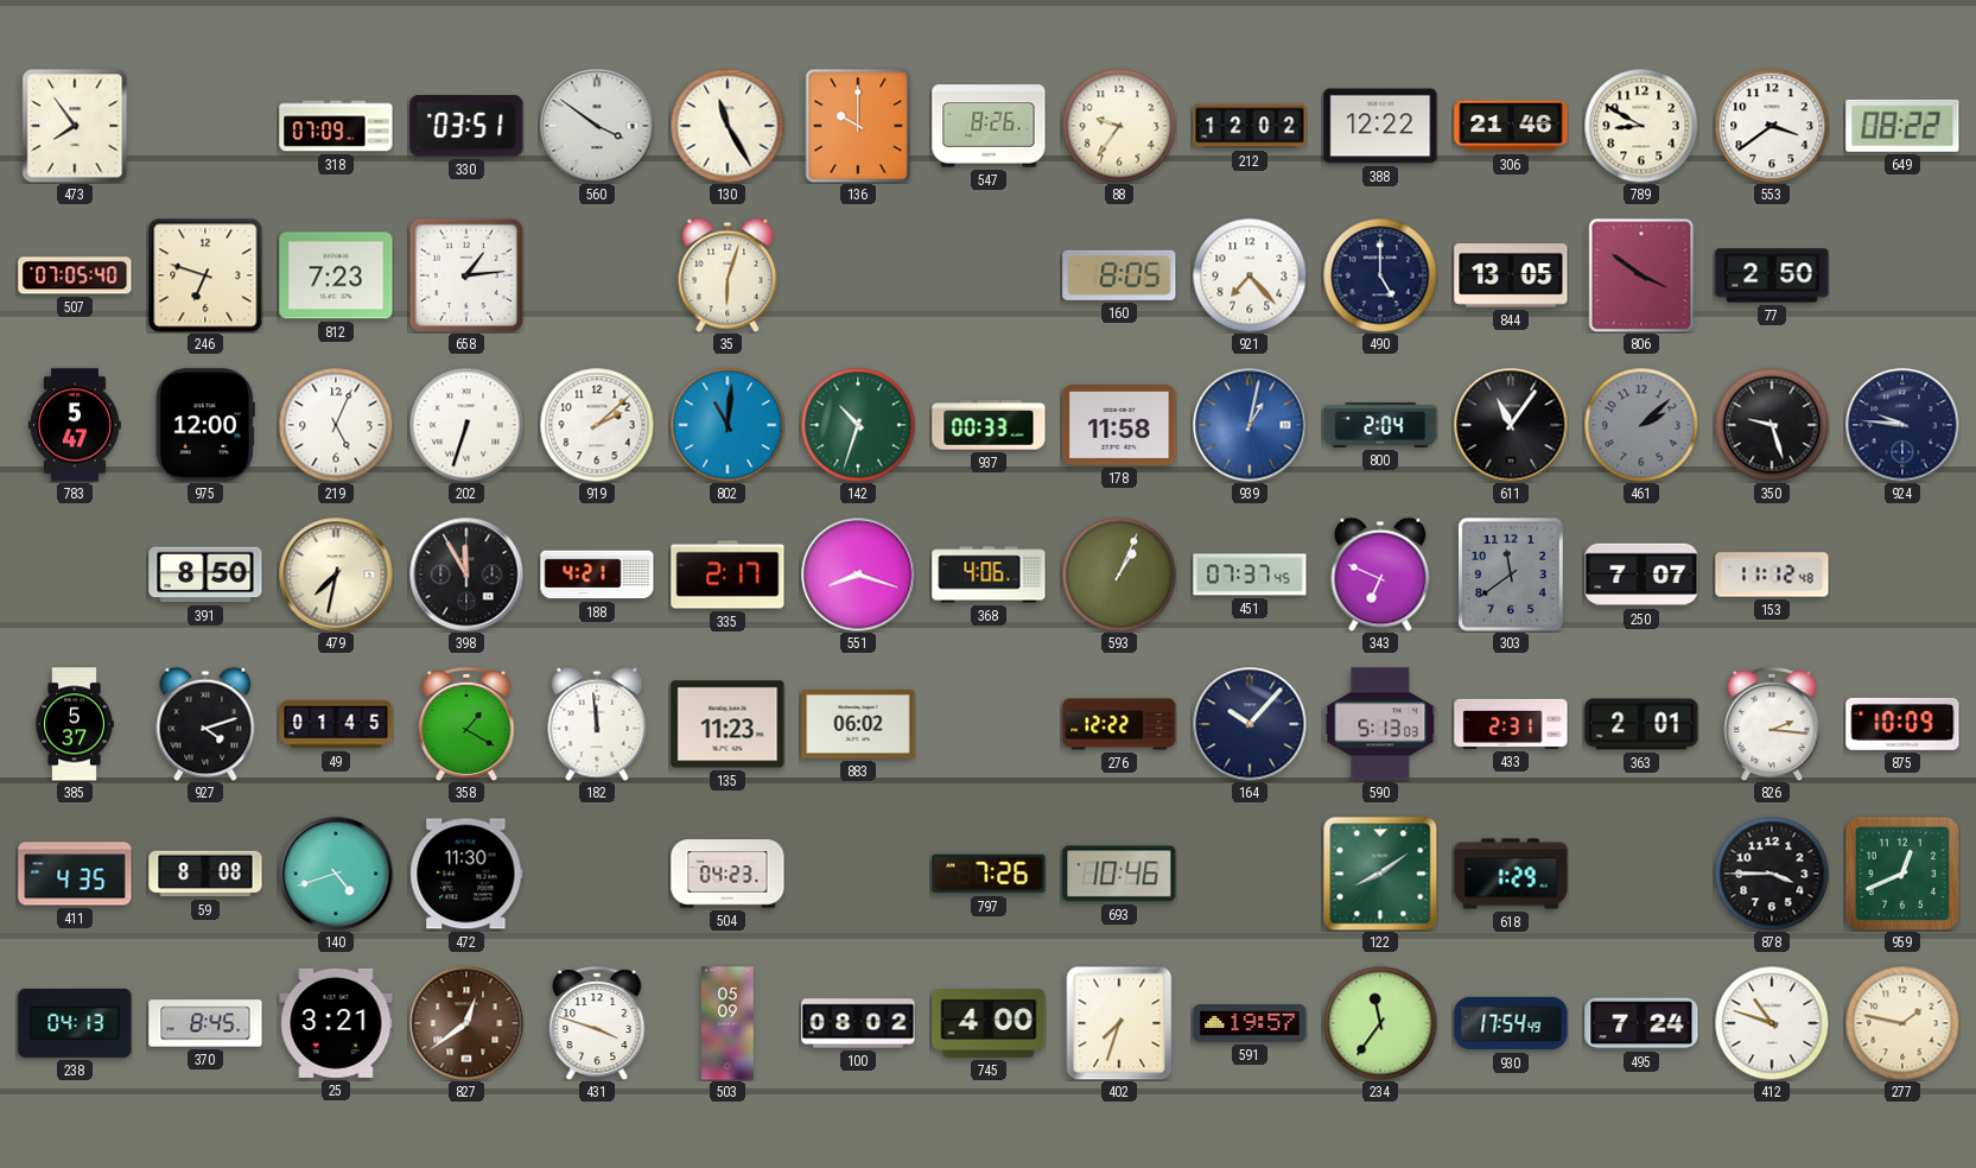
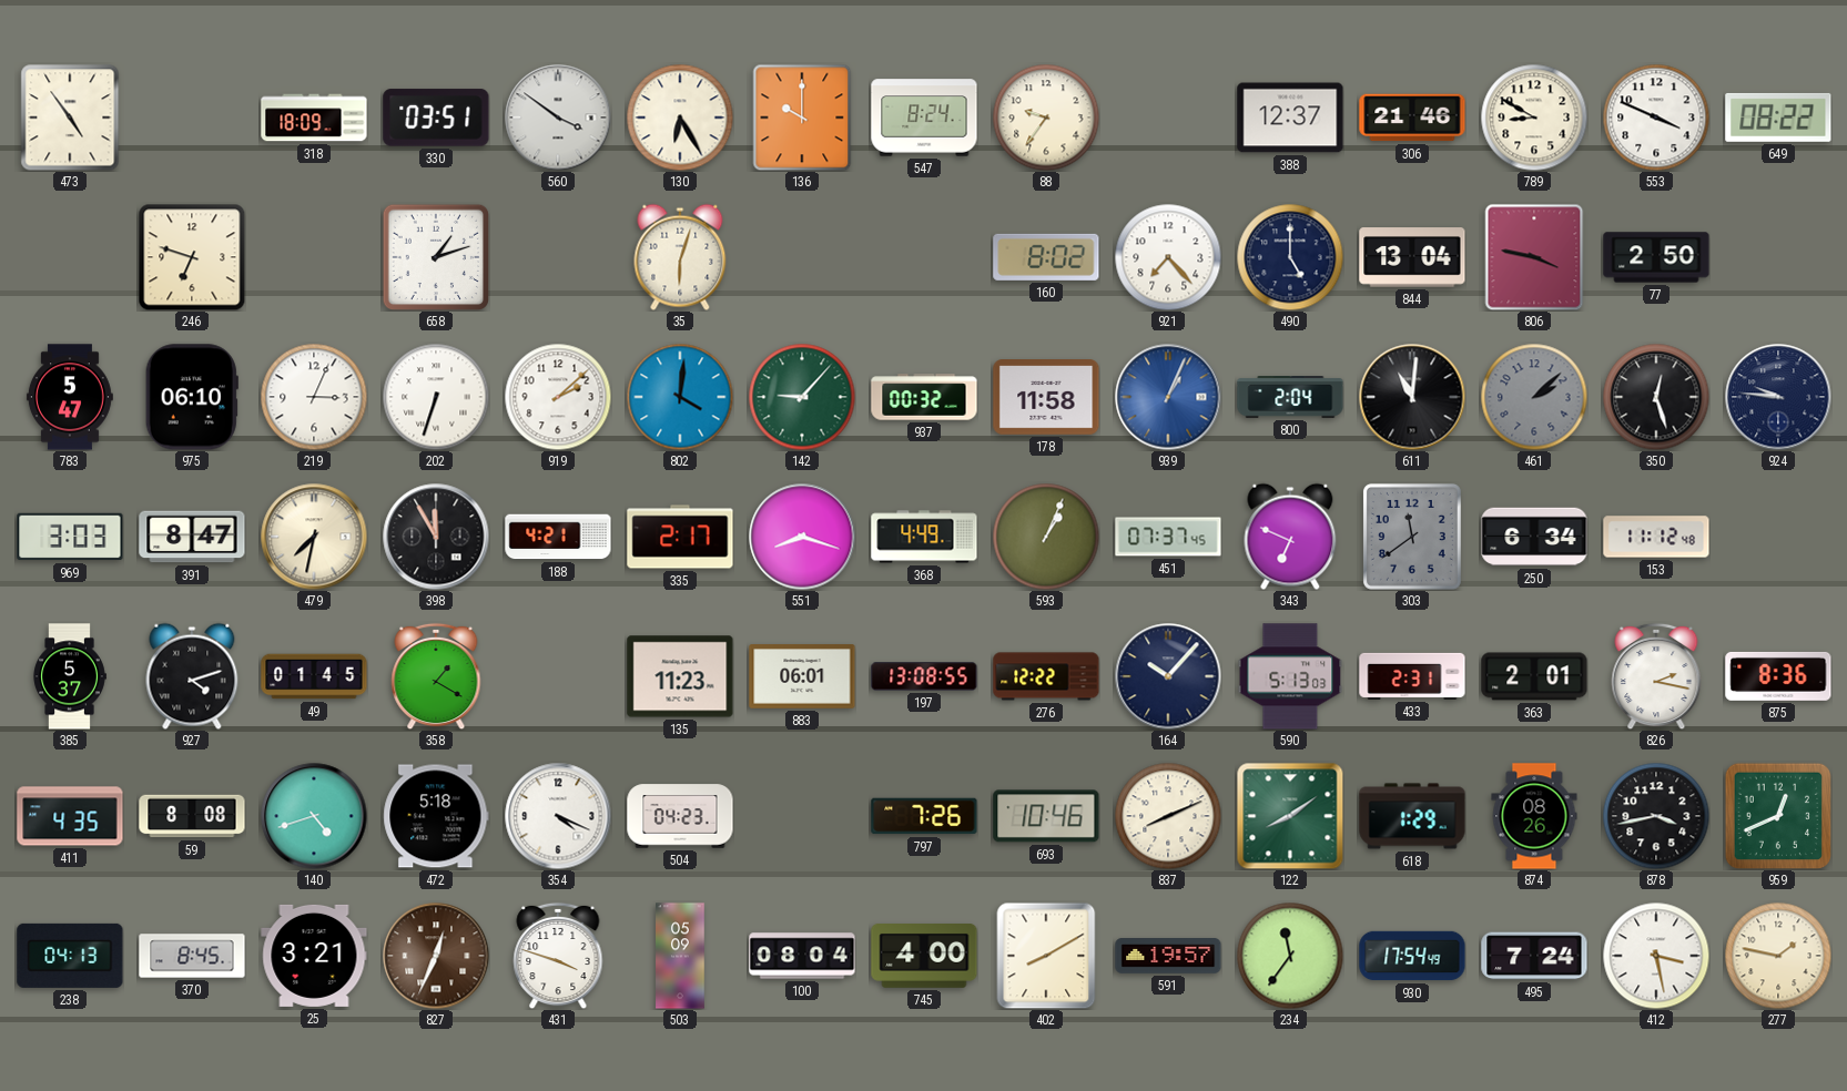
473: 7:54 -> 4:54 (70, 118)
318: 07:09 -> 18:09 (314, 118)
130: 11:25 -> 6:25 (680, 118)
547: 8:26 -> 8:24 (924, 118)
212: 12:02 -> none (1250, 126)
388: 12:22 -> 12:37 (1290, 118)
553: 3:39 -> 3:49 (1656, 118)
507: 07:05 -> none (75, 275)
812: 7:23 -> none (336, 275)
658: 1:14 -> 1:12 (436, 257)
160: 8:05 -> 8:02 (1046, 257)
844: 13:05 -> 13:04 (1412, 257)
806: 3:51 -> 3:47 (1534, 257)
975: 12:00 -> 06:10 (192, 397)
219: 5:04 -> 3:04 (314, 397)
802: 11:01 -> 4:01 (680, 397)
142: 10:33 -> 9:07 (802, 397)
937: 00:33 -> 00:32 (924, 397)
939: 1:02 -> 1:04 (1168, 397)
611: 11:06 -> 11:01 (1412, 397)
350: 9:27 -> 12:27 (1656, 397)
969: none -> 3:03 (70, 537)
391: 8:50 -> 8:47 (192, 537)
368: 4:06 -> 4:49 (924, 537)
250: 7:07 -> 6:34 (1534, 537)
182: 11:59 -> none (597, 724)
883: 06:02 -> 06:01 (802, 677)
197: none -> 13:08 (924, 676)
826: 2:16 -> 2:17 (1656, 676)
875: 10:09 -> 8:36 (1778, 676)
472: 11:30 -> 5:18 (436, 816)
354: none -> 4:19 (558, 816)
837: none -> 8:11 (1168, 816)
874: none -> 08:26 (1534, 816)
878: 3:45 -> 3:43 (1656, 816)
827: 12:39 -> 12:34 (436, 956)
100: 08:02 -> 08:04 (802, 956)
402: 7:33 -> 8:10 (1046, 956)
412: 10:48 -> 3:28 (1656, 956)
